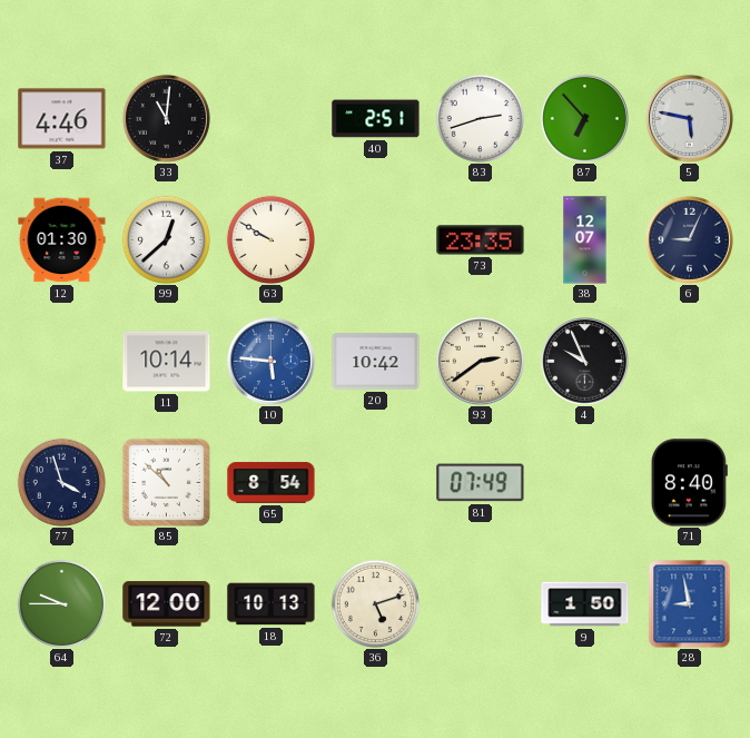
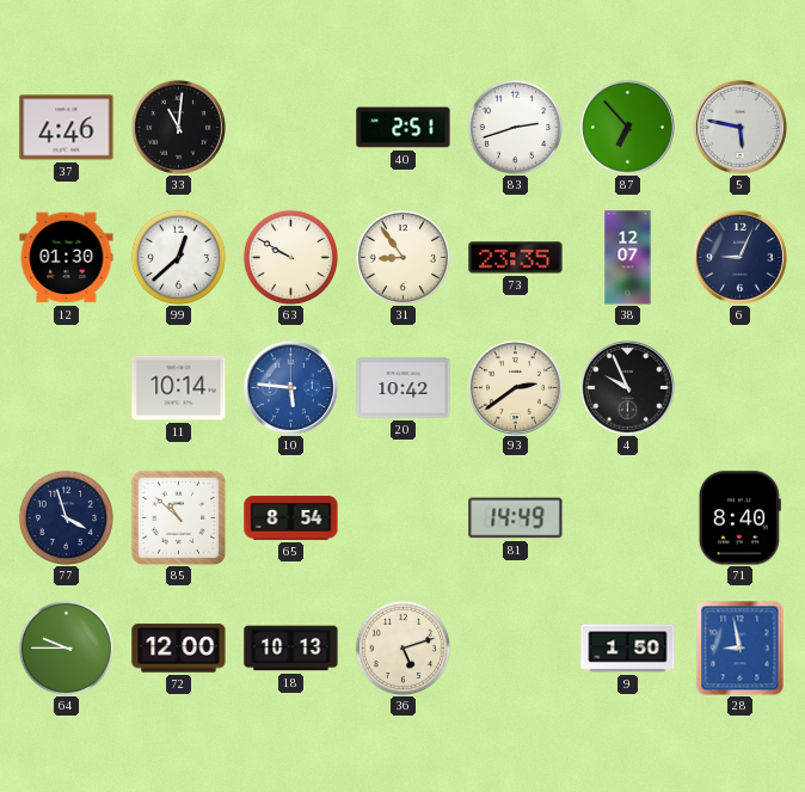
31: none -> 8:54 (402, 257)
81: 07:49 -> 14:49 (516, 518)
